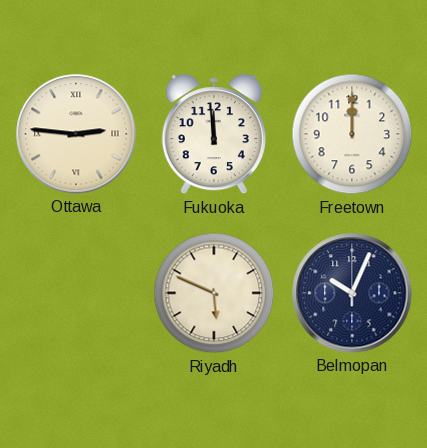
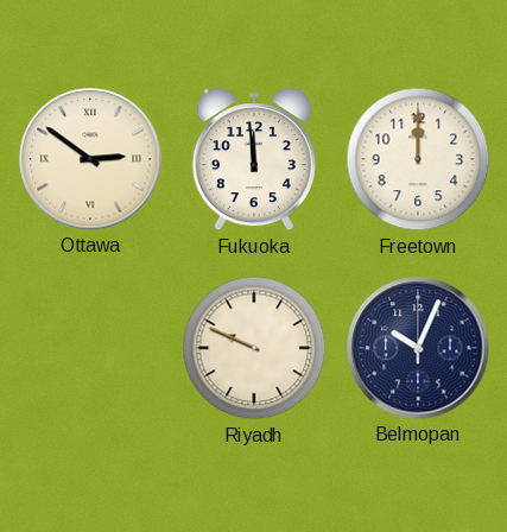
Ottawa: 2:46 -> 2:51 (90, 159)
Riyadh: 5:49 -> 9:49 (254, 348)
